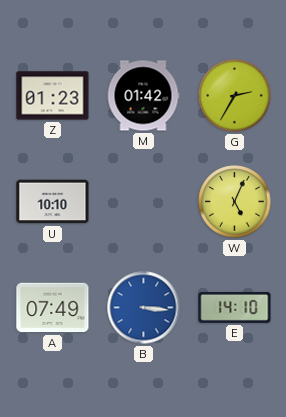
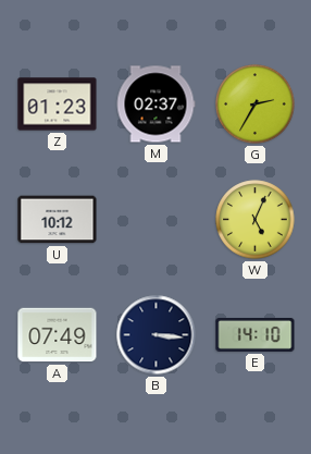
M: 01:42 -> 02:37 (155, 105)
U: 10:10 -> 10:12 (58, 220)
B dial: blue -> navy (157, 335)
